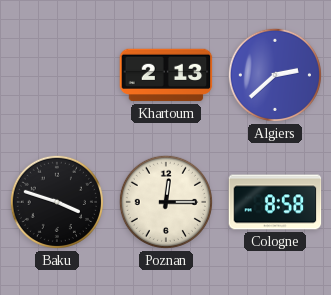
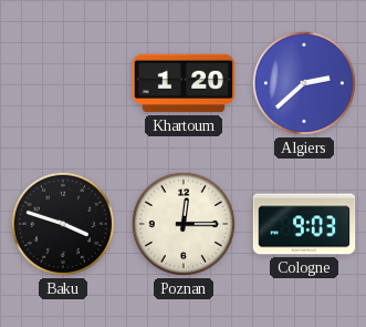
Khartoum: 2:13 -> 1:20 (184, 83)
Cologne: 8:58 -> 9:03 (304, 224)
